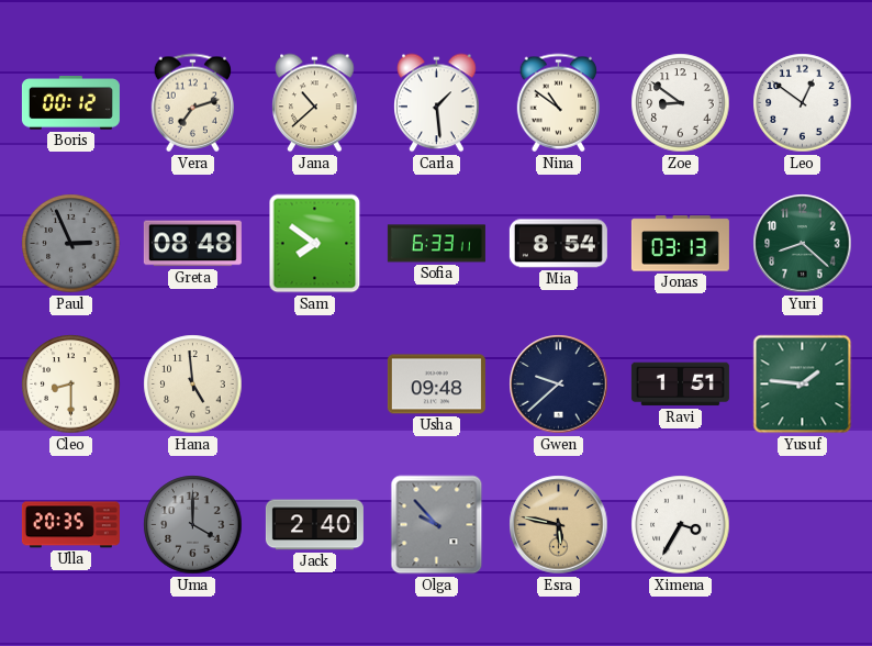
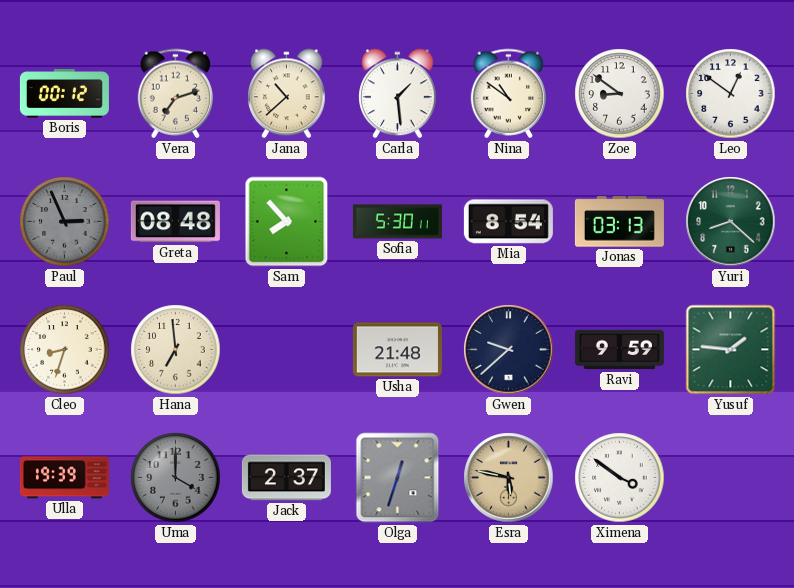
Sam: 7:51 -> 7:53 (287, 222)
Sofia: 6:33 -> 5:30 (397, 222)
Cleo: 8:30 -> 8:33 (65, 350)
Hana: 4:59 -> 6:59 (176, 350)
Usha: 09:48 -> 21:48 (397, 350)
Ravi: 1:51 -> 9:59 (619, 350)
Ulla: 20:35 -> 19:39 (64, 478)
Jack: 2:40 -> 2:37 (286, 478)
Olga: 9:53 -> 12:33 (398, 478)
Ximena: 3:35 -> 3:51 (620, 478)
